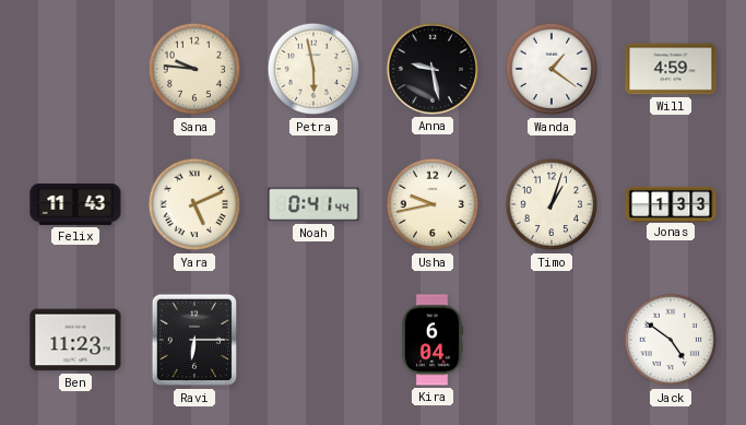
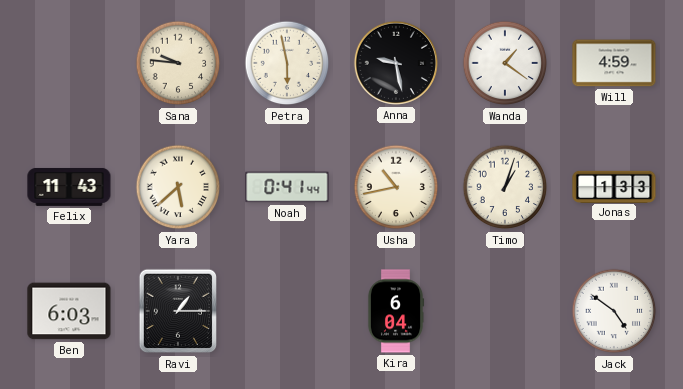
Yara: 5:11 -> 5:38 (178, 187)
Usha: 9:43 -> 10:43 (396, 187)
Ben: 11:23 -> 6:03 (69, 311)
Ravi: 6:15 -> 1:15 (177, 311)
